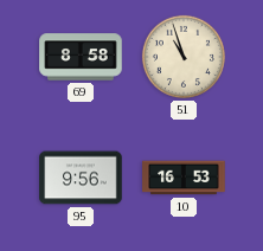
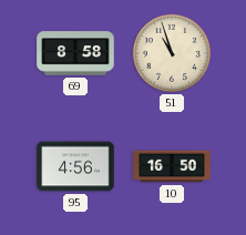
95: 9:56 -> 4:56 (75, 166)
10: 16:53 -> 16:50 (172, 166)
